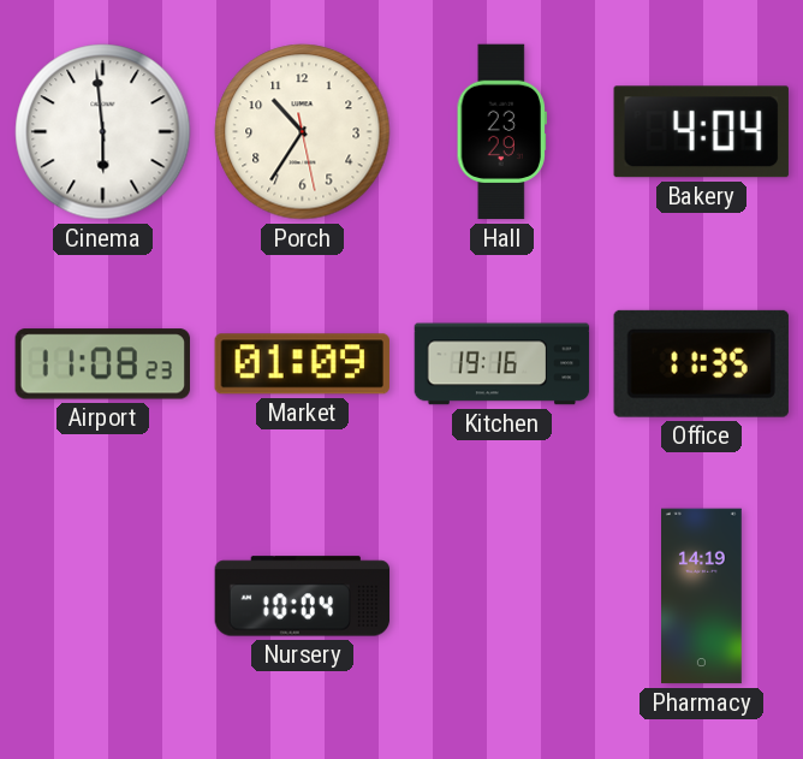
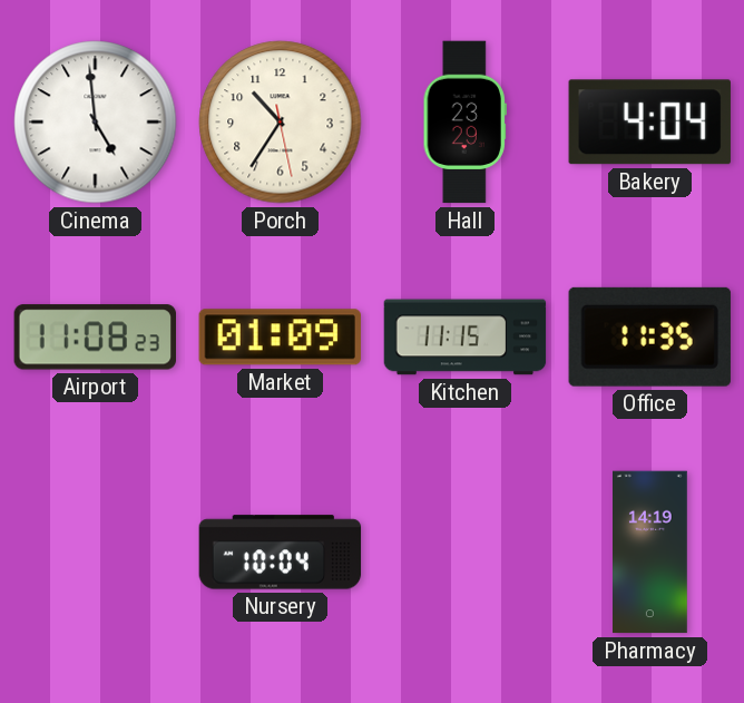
Cinema: 5:59 -> 4:59 (96, 123)
Kitchen: 19:16 -> 11:15 (466, 338)
